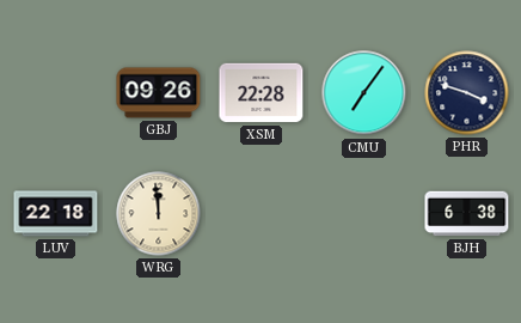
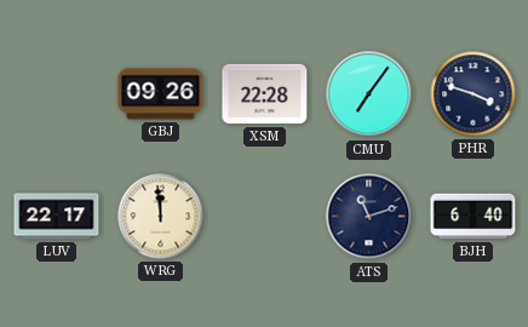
LUV: 22:18 -> 22:17 (57, 217)
ATS: none -> 11:12 (369, 217)
BJH: 6:38 -> 6:40 (474, 217)
